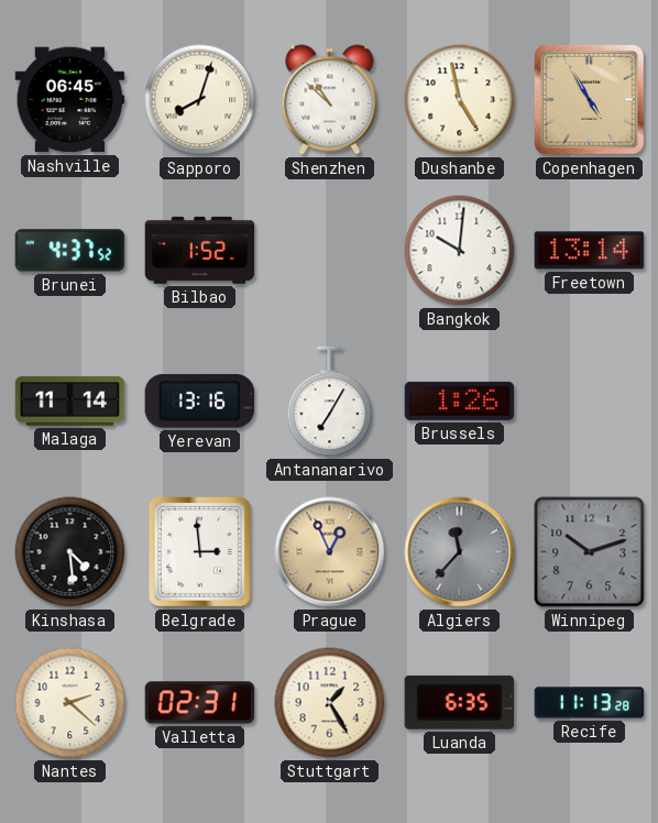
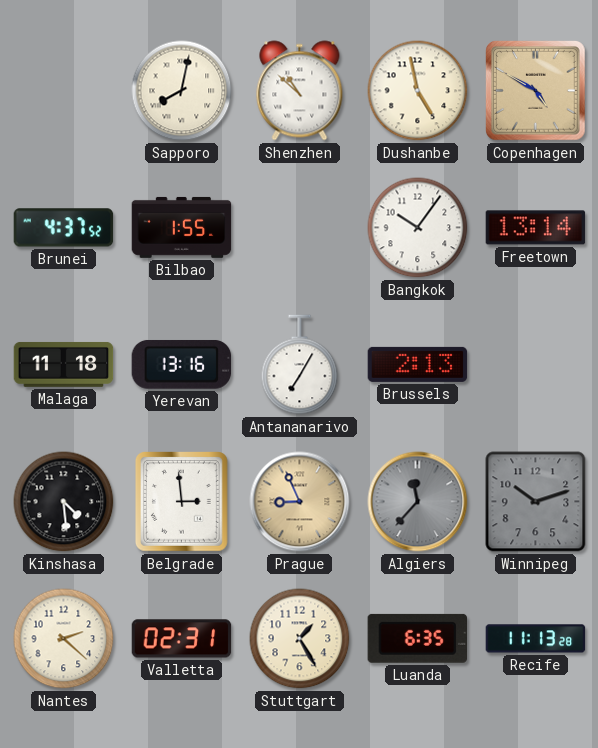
Nashville: 06:45 -> none (70, 100)
Sapporo: 8:03 -> 8:02 (182, 91)
Copenhagen: 4:55 -> 4:50 (536, 91)
Bilbao: 1:52 -> 1:55 (182, 227)
Bangkok: 10:01 -> 10:06 (418, 228)
Malaga: 11:14 -> 11:18 (64, 365)
Brussels: 1:26 -> 2:13 (418, 364)
Prague: 12:56 -> 8:56 (300, 502)
